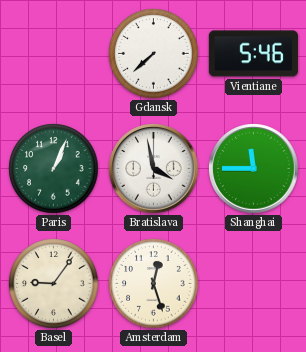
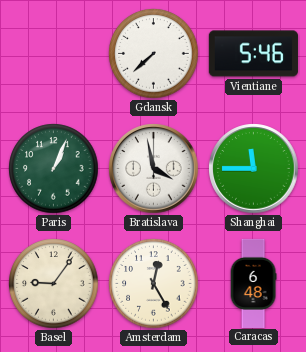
Amsterdam: 12:27 -> 12:25 (154, 284)
Caracas: none -> 6:48 (253, 283)
